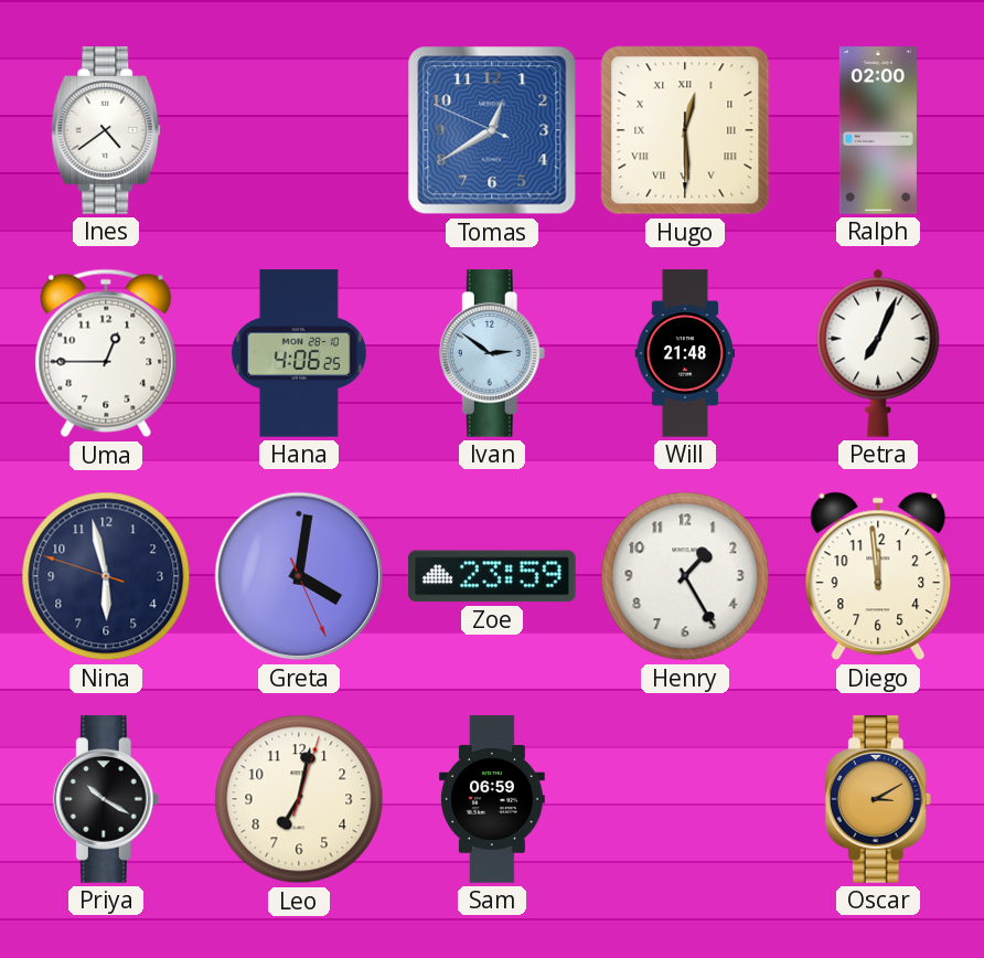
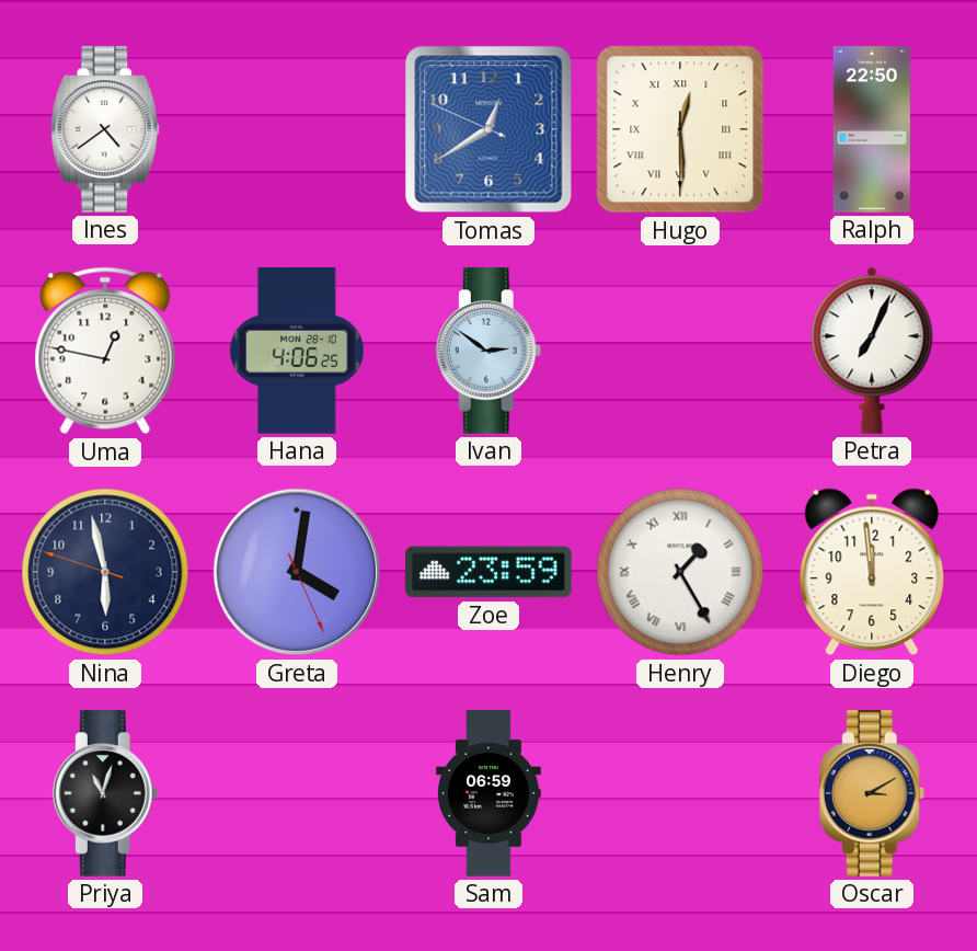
Ralph: 02:00 -> 22:50 (872, 129)
Uma: 12:45 -> 12:47 (105, 351)
Will: 21:48 -> none (685, 353)
Henry numerals: Arabic -> Roman (680, 572)
Priya: 10:20 -> 11:03 (105, 793)
Leo: 7:02 -> none (299, 799)
